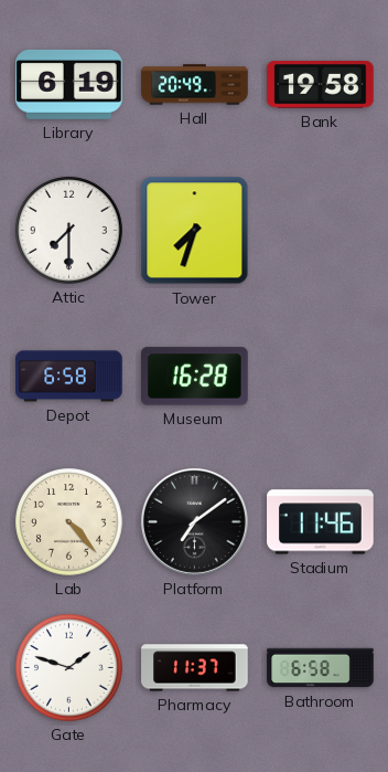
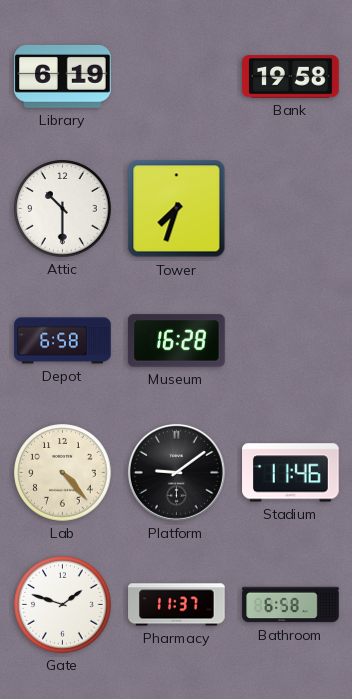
Hall: 20:49 -> none (195, 85)
Attic: 7:30 -> 10:30 (63, 209)
Platform: 7:09 -> 9:09 (176, 472)
